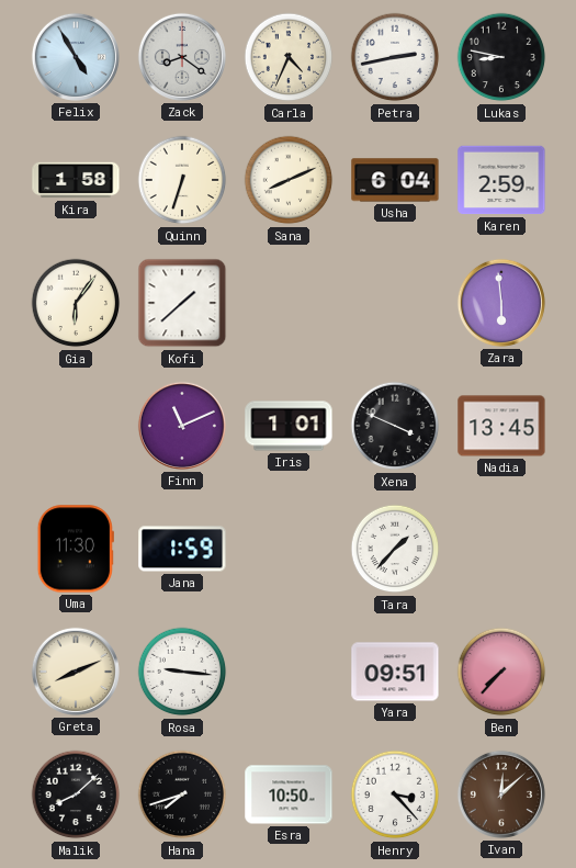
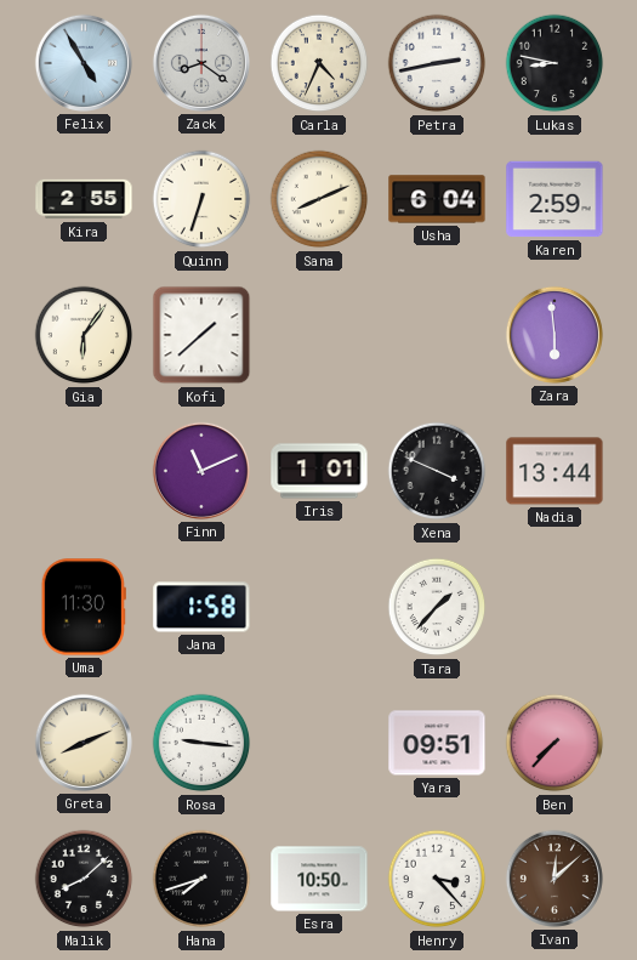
Kira: 1:58 -> 2:55 (84, 199)
Nadia: 13:45 -> 13:44 (554, 471)
Jana: 1:59 -> 1:58 (201, 607)
